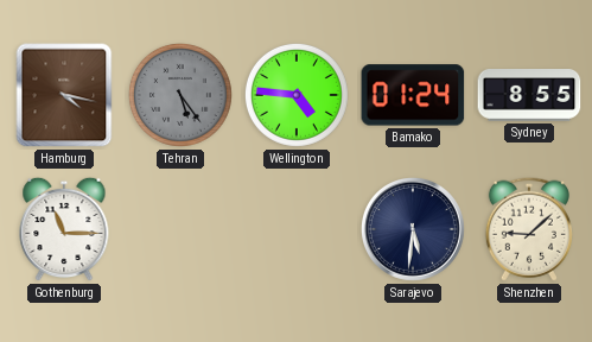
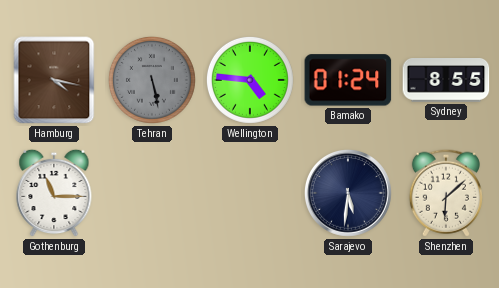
Tehran: 5:24 -> 5:28 (152, 80)
Shenzhen: 9:08 -> 6:08 (446, 193)
